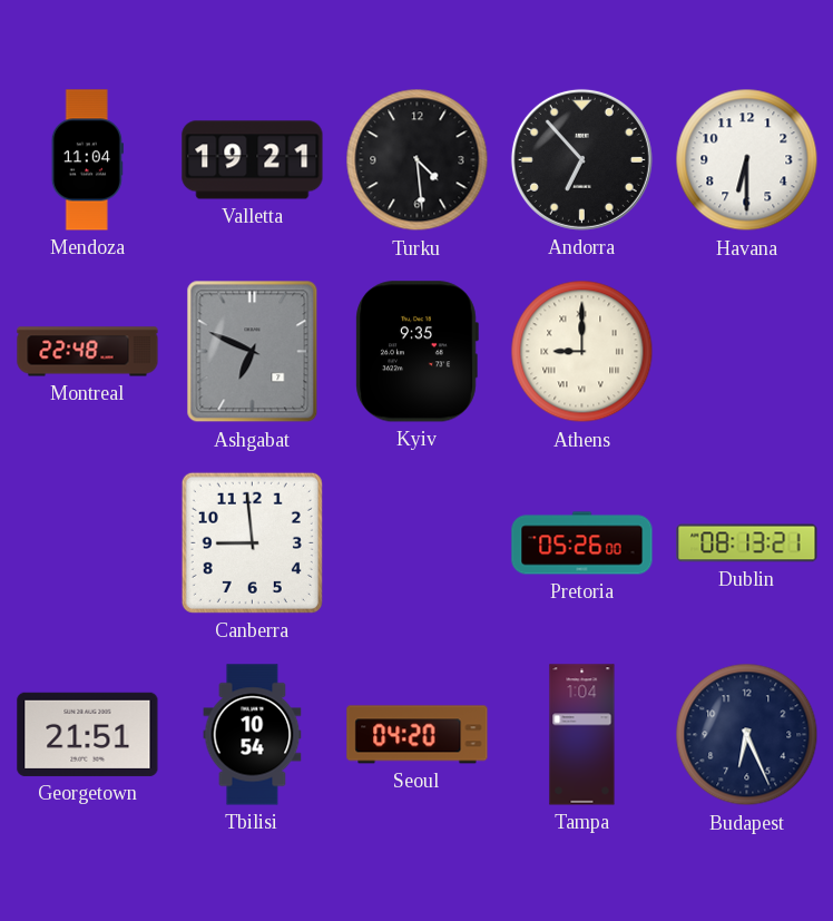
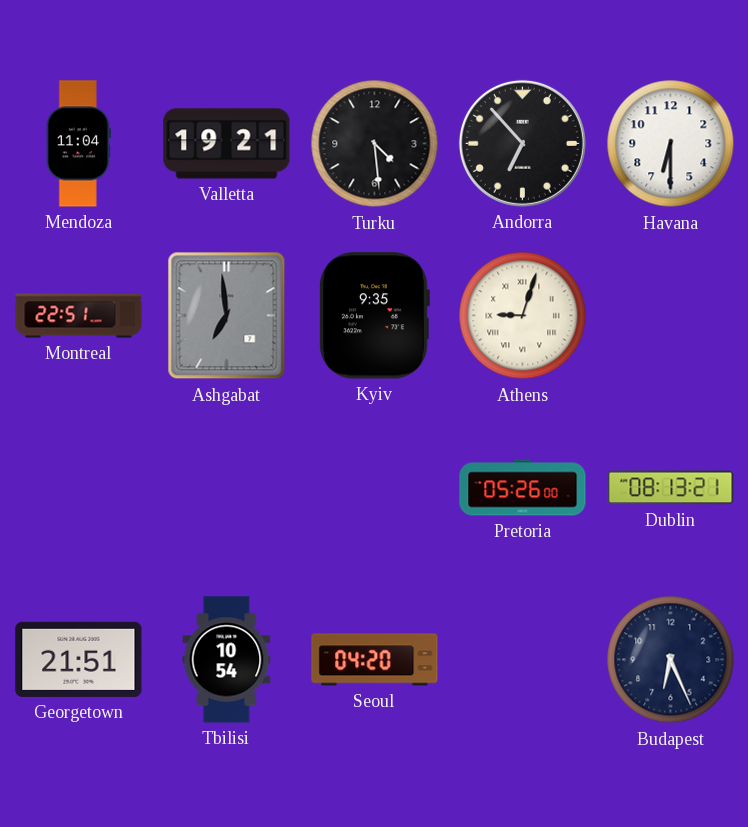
Montreal: 22:48 -> 22:51 (79, 316)
Ashgabat: 6:49 -> 6:59 (227, 316)
Athens: 9:00 -> 9:03 (523, 316)
Canberra: 8:59 -> none (252, 542)
Tampa: 1:04 -> none (582, 735)
